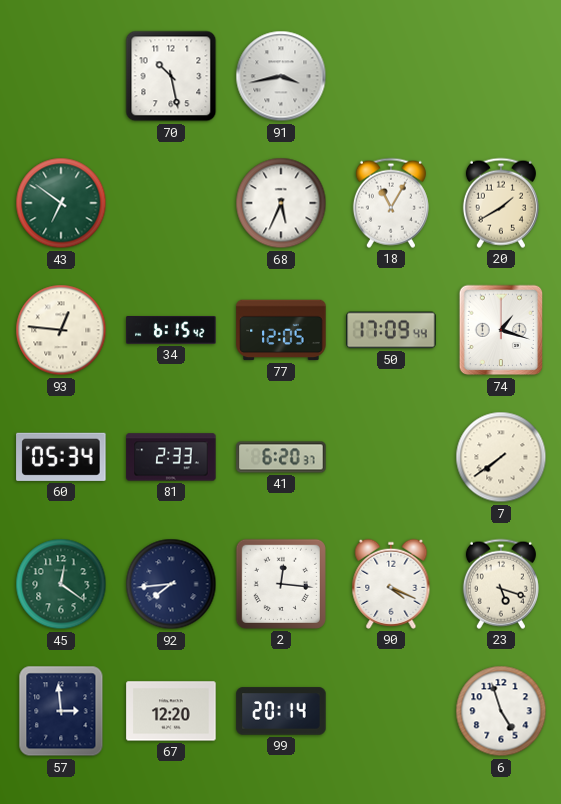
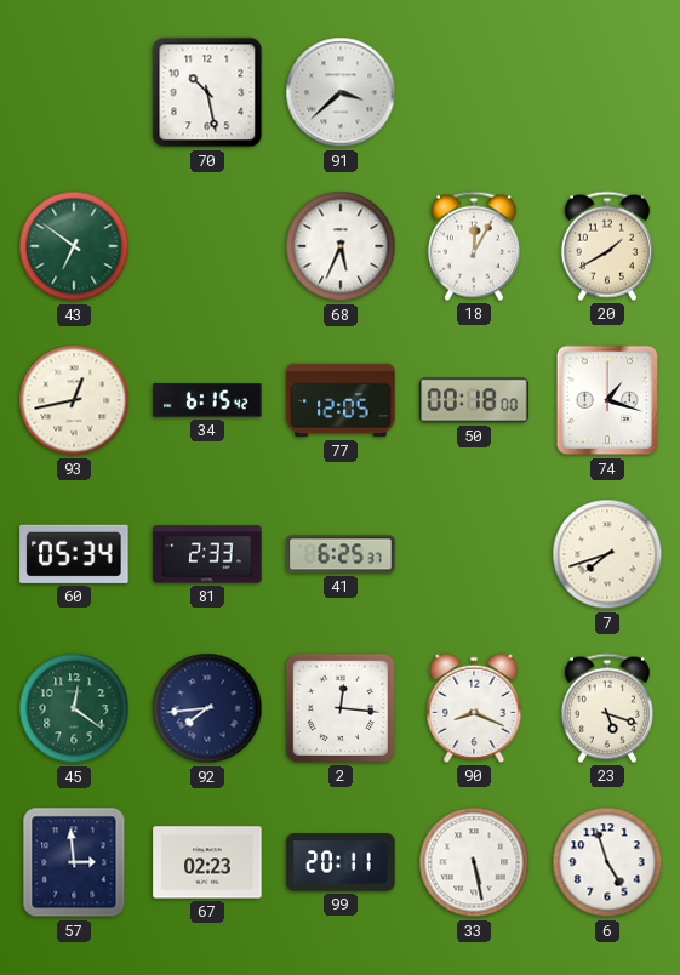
91: 3:43 -> 3:38 (341, 92)
18: 11:05 -> 12:05 (474, 246)
93: 12:46 -> 12:43 (74, 400)
50: 17:09 -> 00:18 (474, 400)
41: 6:20 -> 6:25 (341, 554)
7: 7:39 -> 7:42 (607, 554)
90: 4:19 -> 8:19 (474, 708)
67: 12:20 -> 02:23 (207, 862)
99: 20:14 -> 20:11 (341, 862)
33: none -> 5:28 (474, 862)
